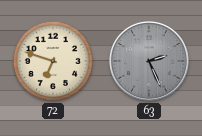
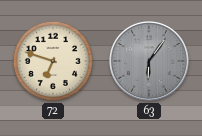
63: 2:26 -> 6:06 (149, 61)
